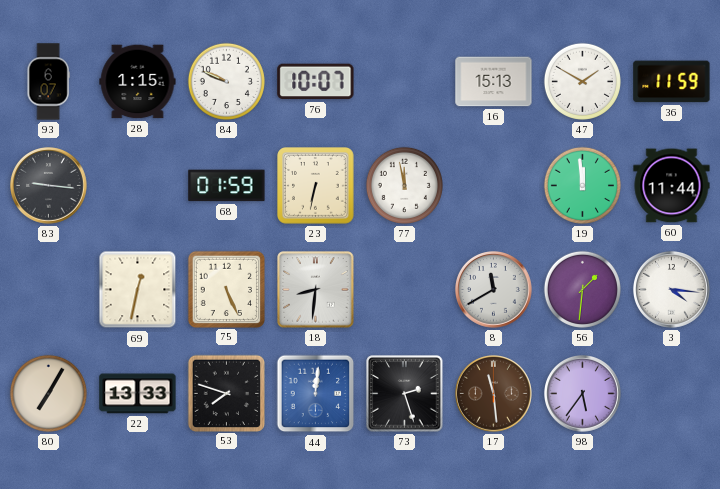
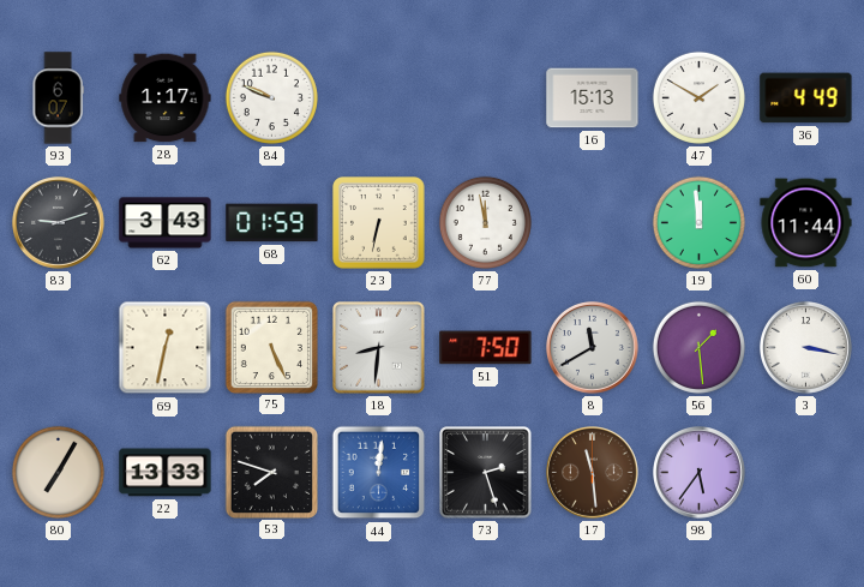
28: 1:15 -> 1:17 (166, 98)
76: 10:07 -> none (316, 82)
36: 11:59 -> 4:49 (806, 98)
83: 9:16 -> 9:12 (59, 223)
62: none -> 3:43 (166, 223)
51: none -> 7:50 (486, 348)
56: 1:31 -> 1:29 (698, 347)
3: 4:16 -> 3:17 (806, 348)
